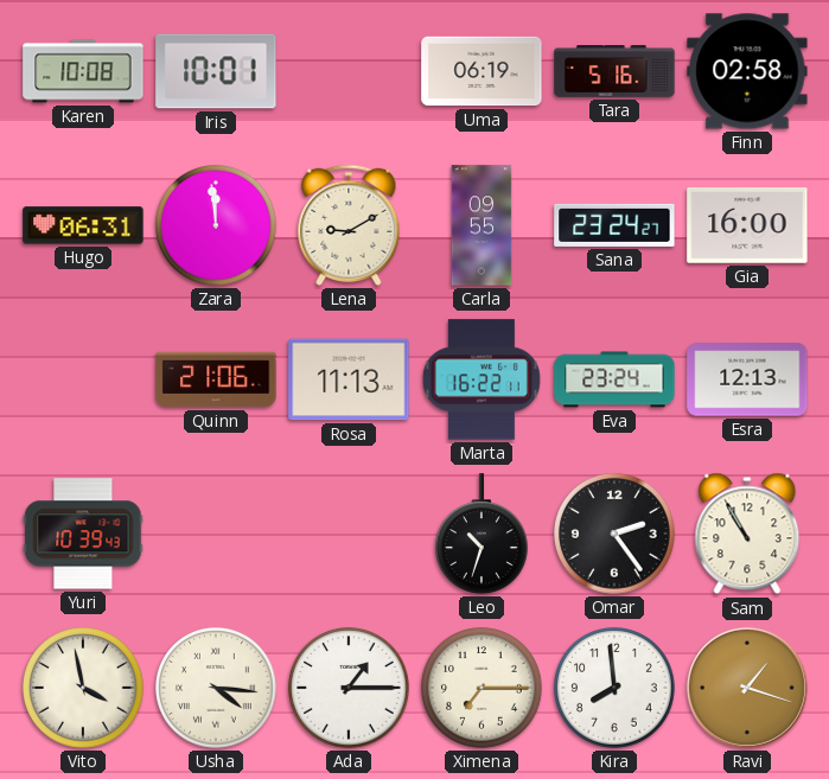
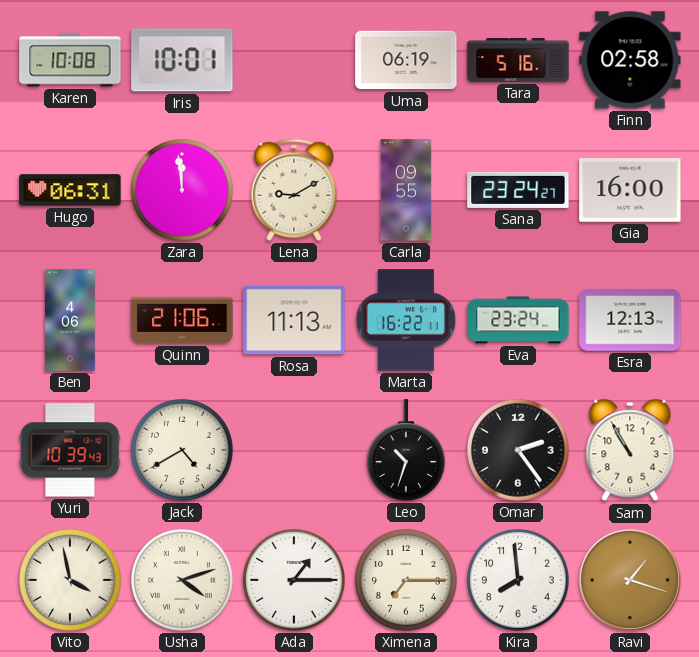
Ben: none -> 4:06 (71, 320)
Jack: none -> 4:40 (183, 451)
Usha: 4:16 -> 4:12 (183, 581)
